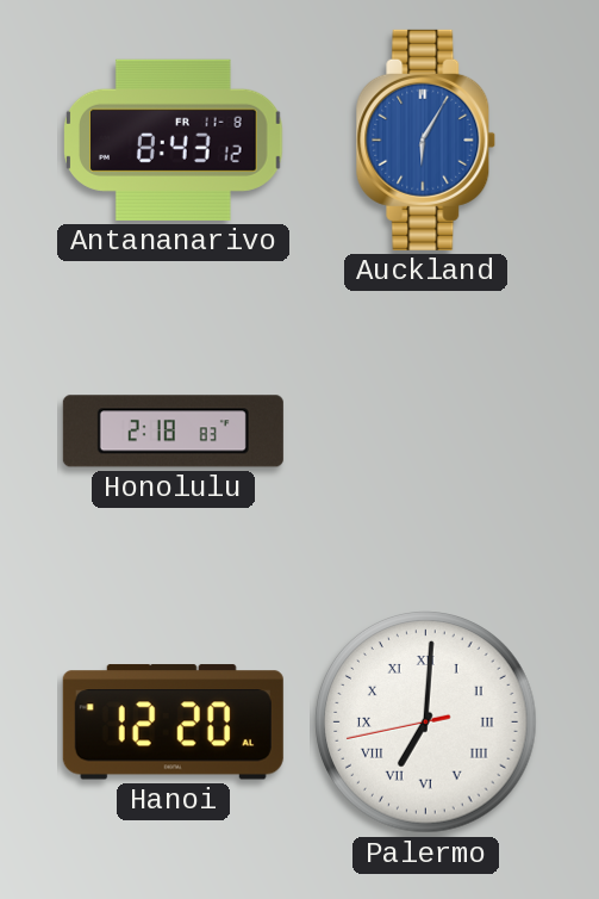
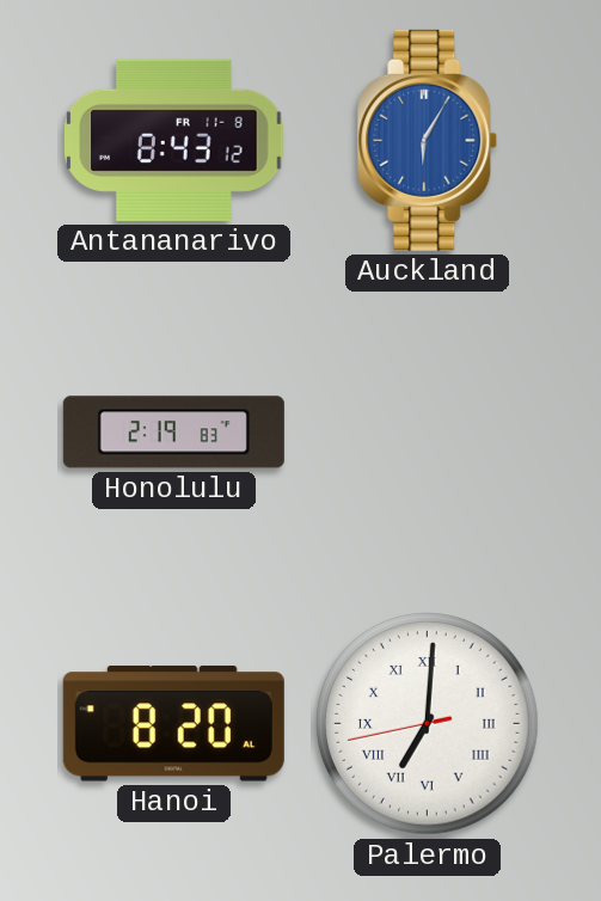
Honolulu: 2:18 -> 2:19 (173, 433)
Hanoi: 12:20 -> 8:20 (173, 724)
